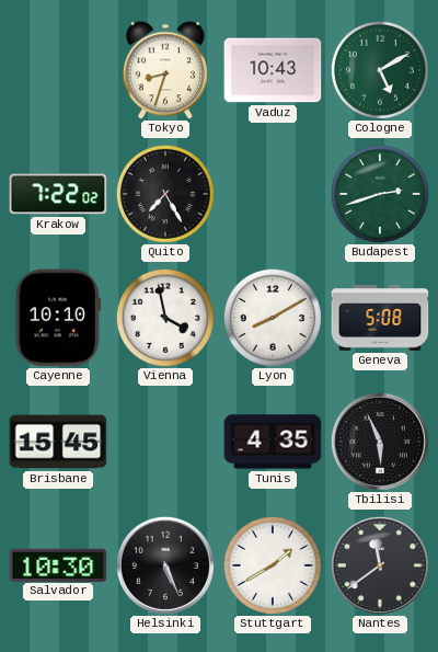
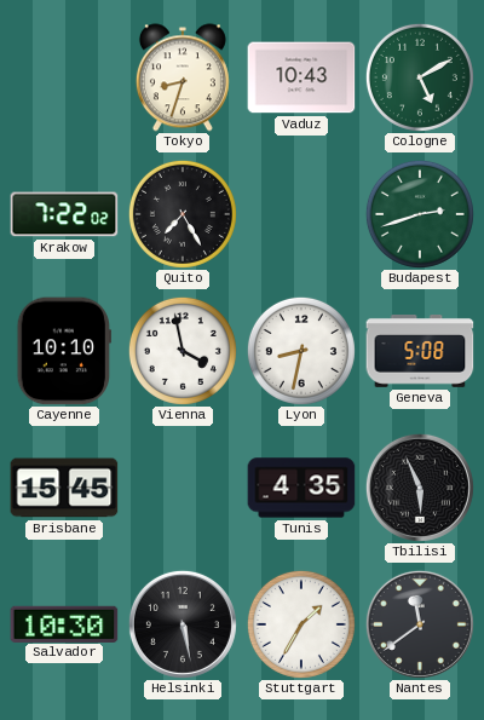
Lyon: 8:10 -> 8:32 (301, 351)
Helsinki: 5:26 -> 5:28 (183, 624)
Stuttgart: 1:40 -> 1:35 (301, 624)
